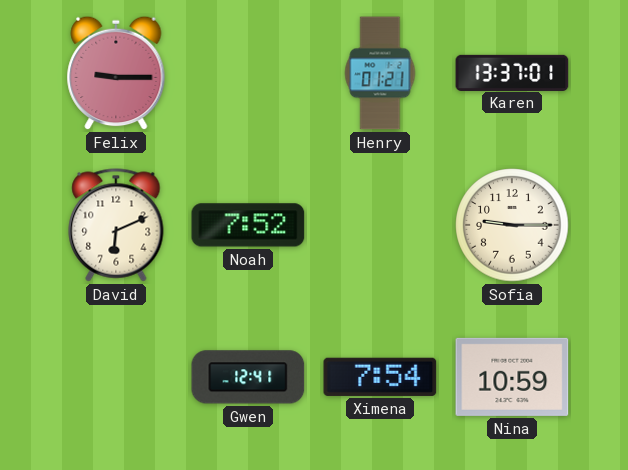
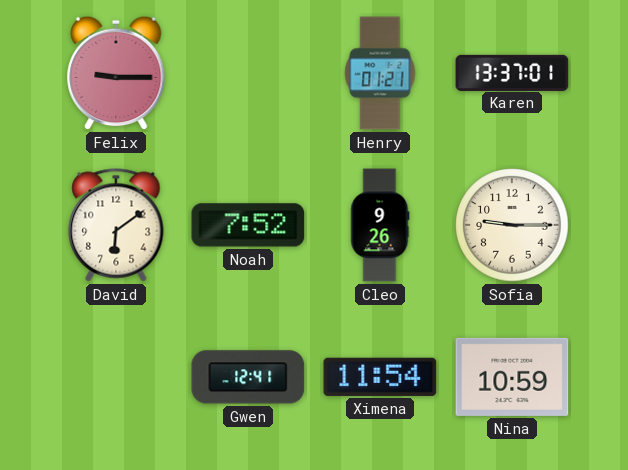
David: 6:11 -> 6:09 (116, 225)
Cleo: none -> 9:26 (380, 225)
Ximena: 7:54 -> 11:54 (380, 377)
